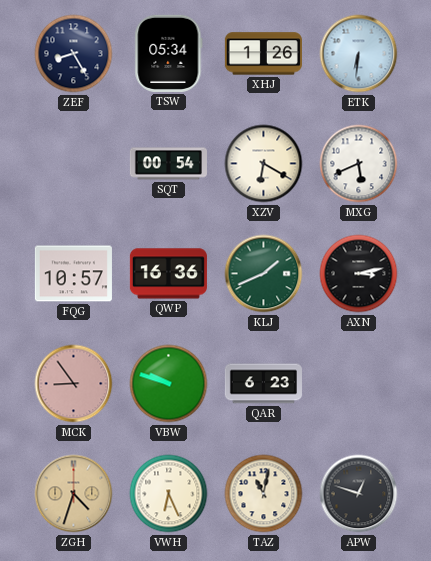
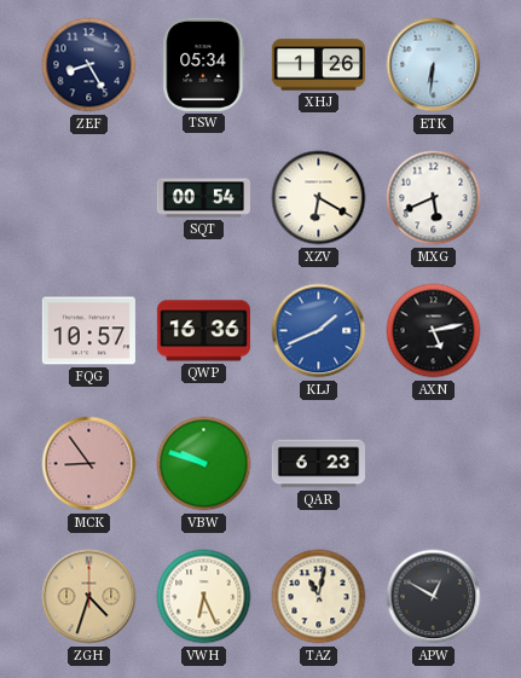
KLJ dial: green -> blue (319, 331)
AXN: 3:13 -> 5:13 (434, 331)
APW: 12:48 -> 12:50 (434, 597)
